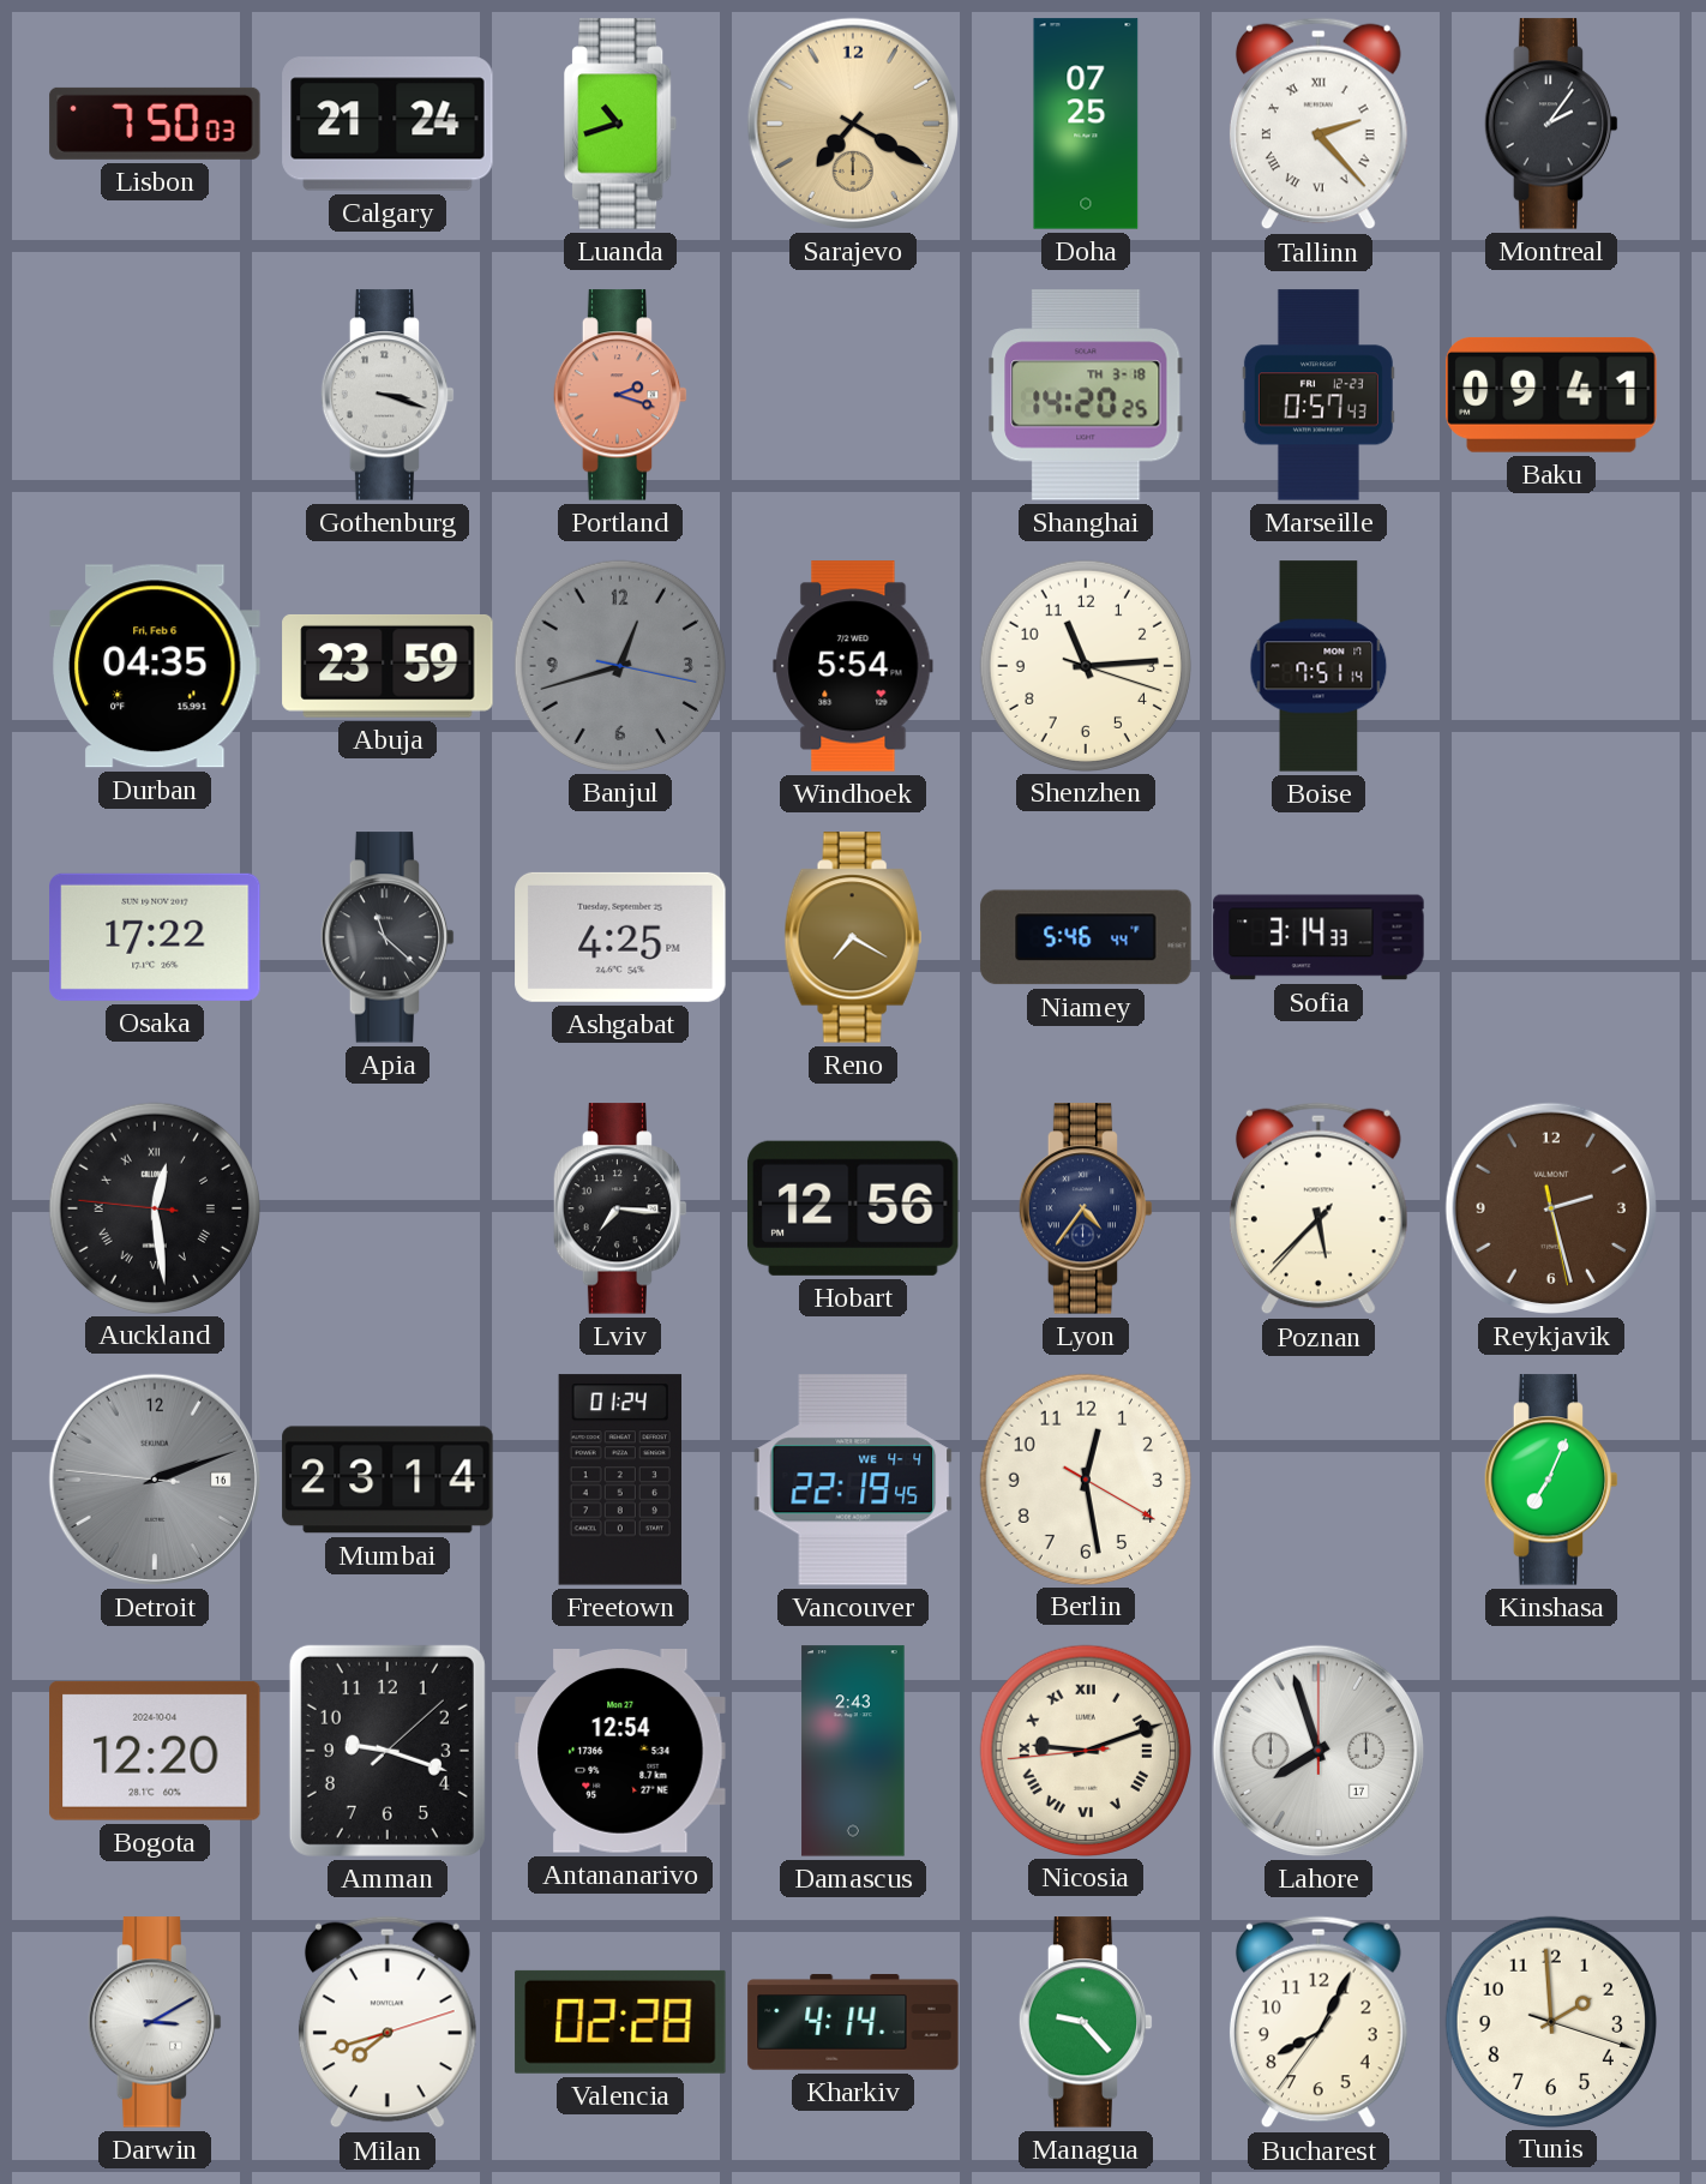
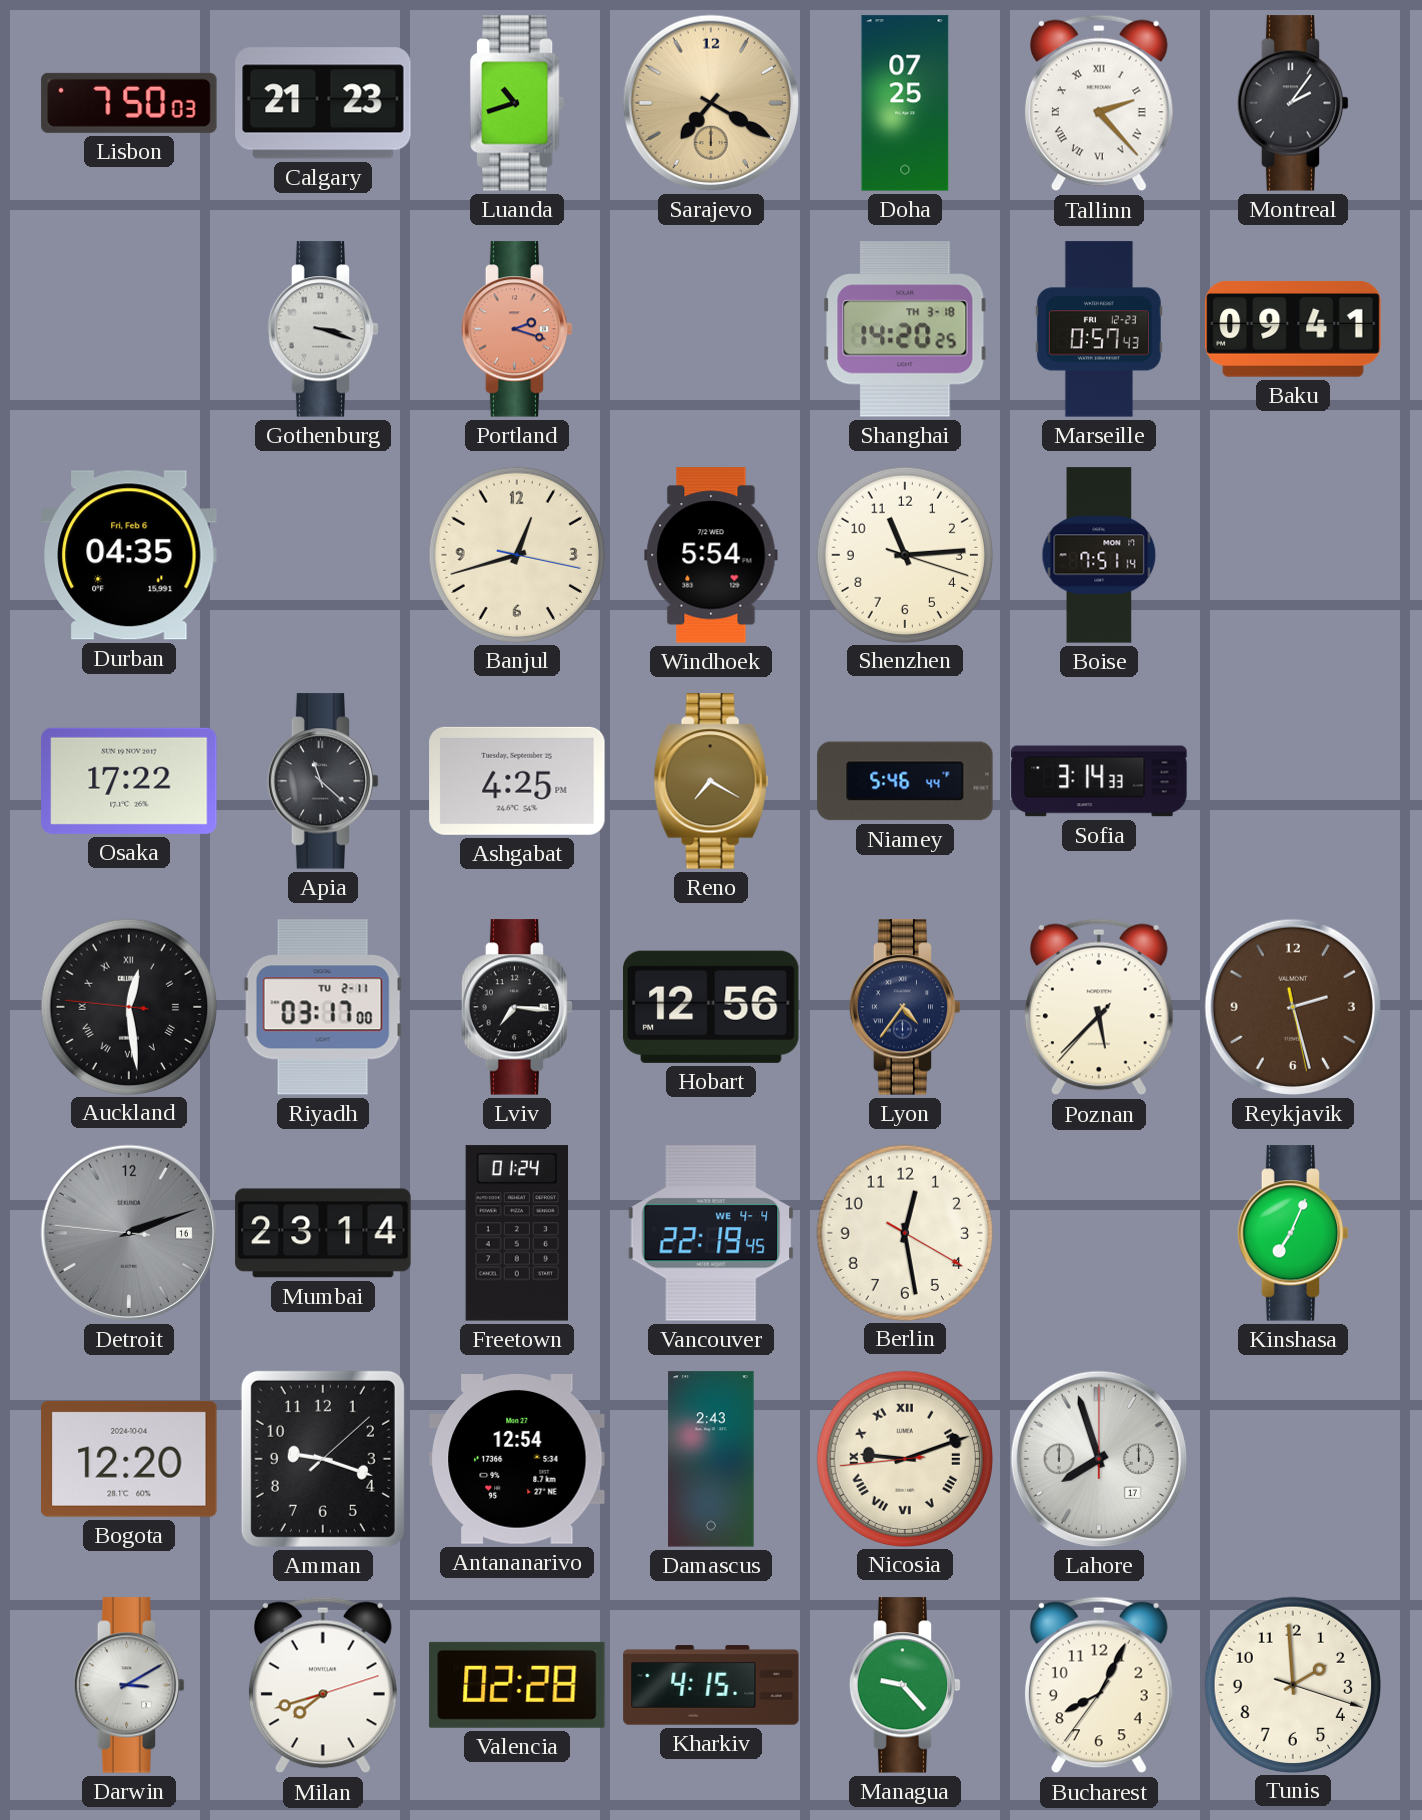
Calgary: 21:24 -> 21:23 (323, 103)
Abuja: 23:59 -> none (388, 666)
Banjul dial: grey -> cream (516, 554)
Riyadh: none -> 03:17 (323, 1007)
Kharkiv: 4:14 -> 4:15 (711, 1685)
